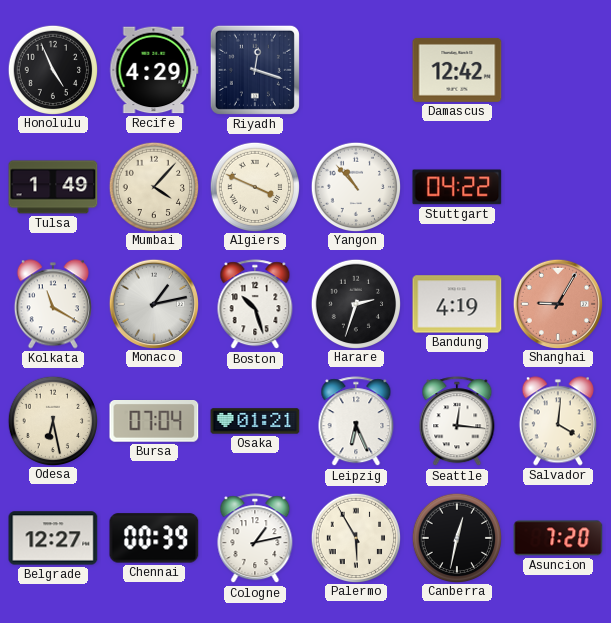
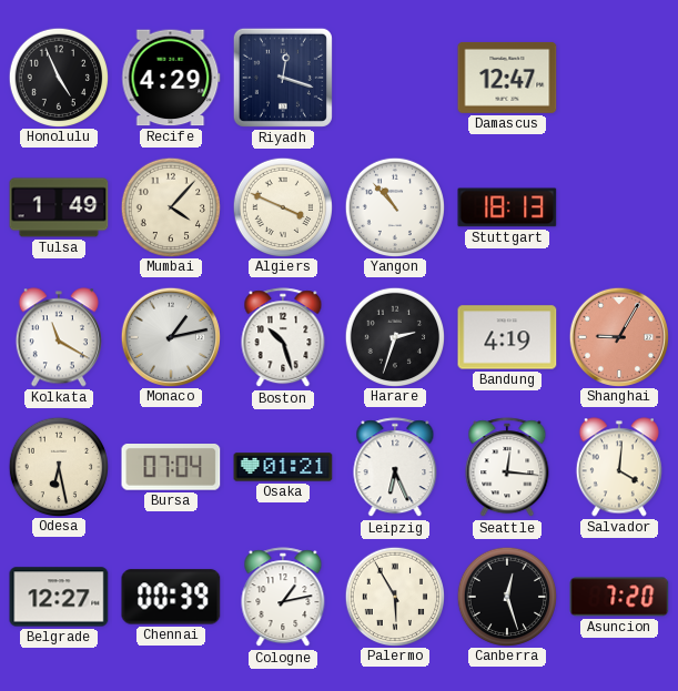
Damascus: 12:42 -> 12:47 (507, 78)
Stuttgart: 04:22 -> 18:13 (507, 207)
Canberra: 12:32 -> 12:27 (506, 596)
